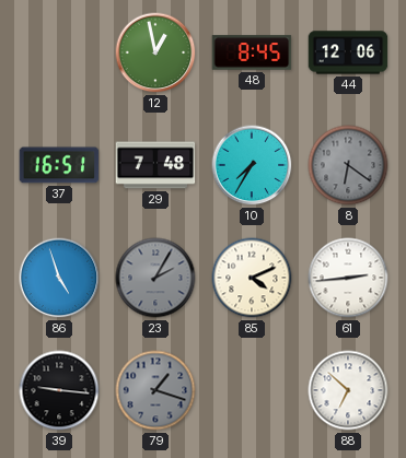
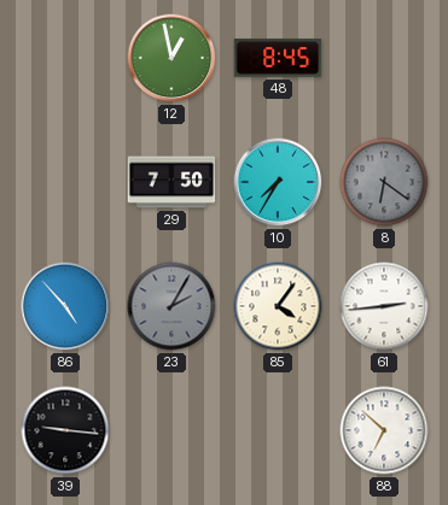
44: 12:06 -> none (348, 52)
37: 16:51 -> none (59, 165)
29: 7:48 -> 7:50 (171, 182)
86: 4:57 -> 4:53 (65, 306)
85: 4:11 -> 4:06 (278, 306)
79: 1:18 -> none (155, 390)
